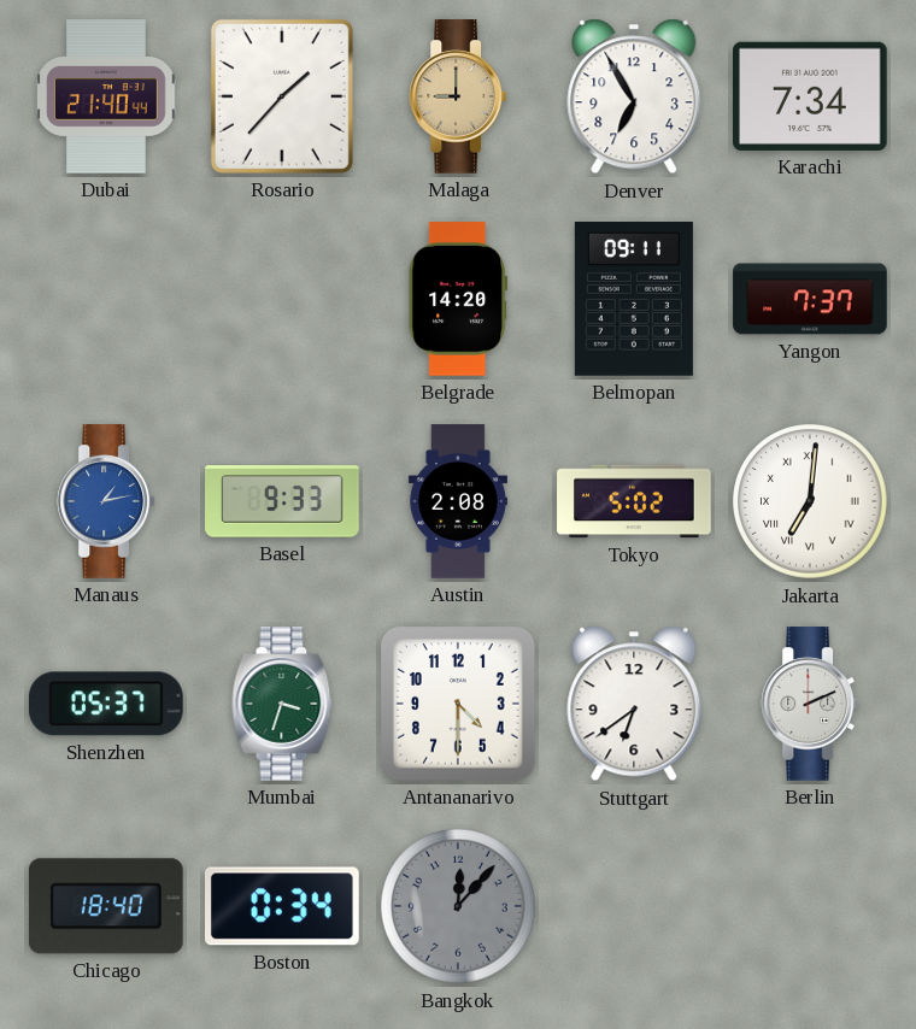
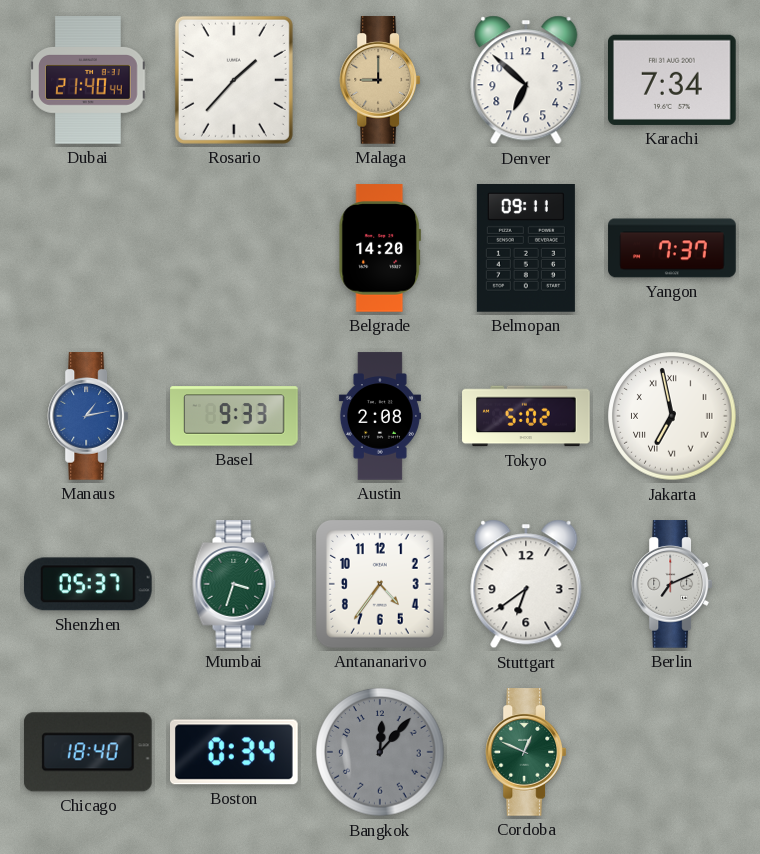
Denver: 6:55 -> 6:52 (526, 80)
Jakarta: 7:01 -> 6:58 (672, 416)
Antananarivo: 4:30 -> 4:36 (380, 584)
Berlin: 2:11 -> 7:11 (672, 584)
Cordoba: none -> 12:49 (526, 752)
